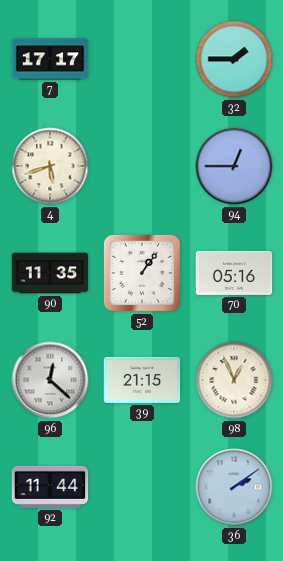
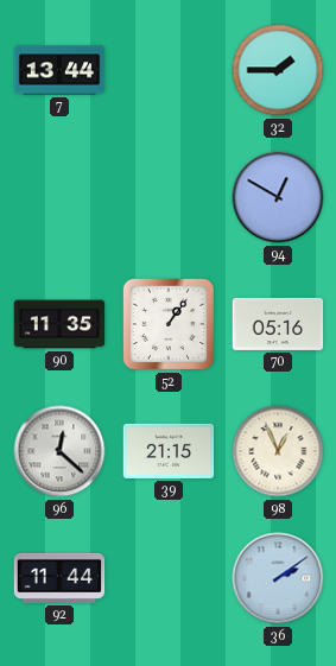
7: 17:17 -> 13:44 (59, 70)
4: 5:42 -> none (50, 166)
94: 12:45 -> 12:50 (278, 197)
